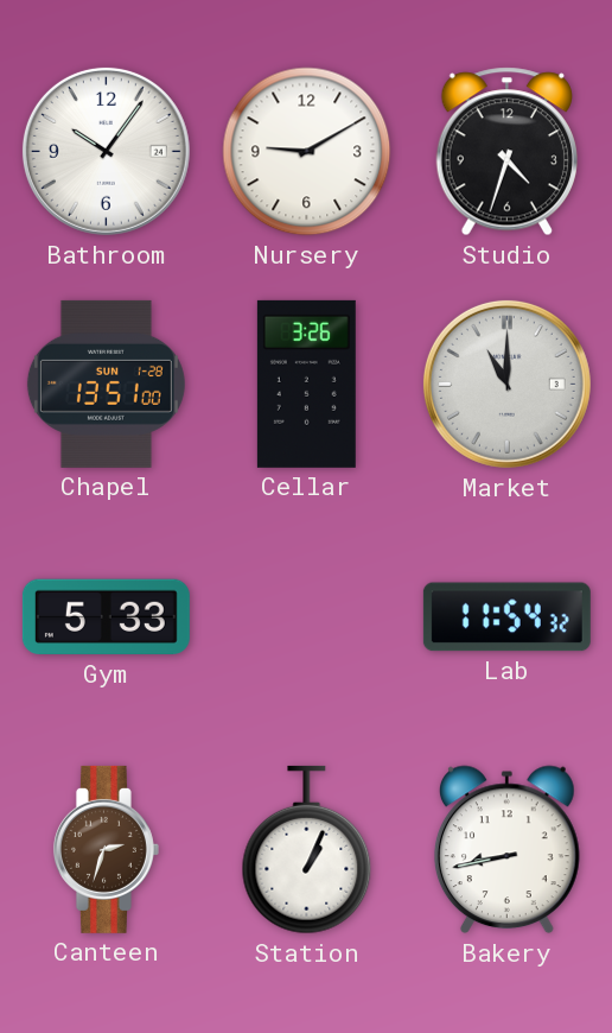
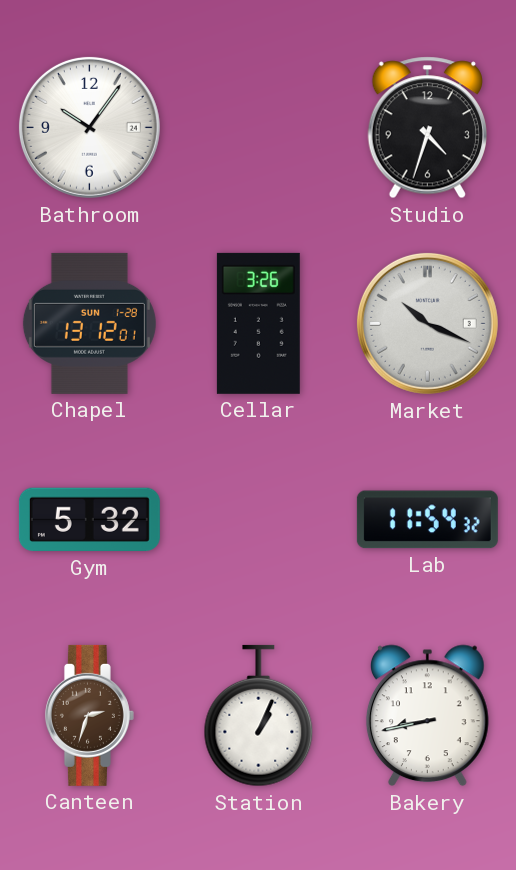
Nursery: 9:10 -> none (307, 152)
Chapel: 13:51 -> 13:12 (89, 323)
Market: 11:00 -> 10:19 (427, 323)
Gym: 5:33 -> 5:32 (89, 520)
